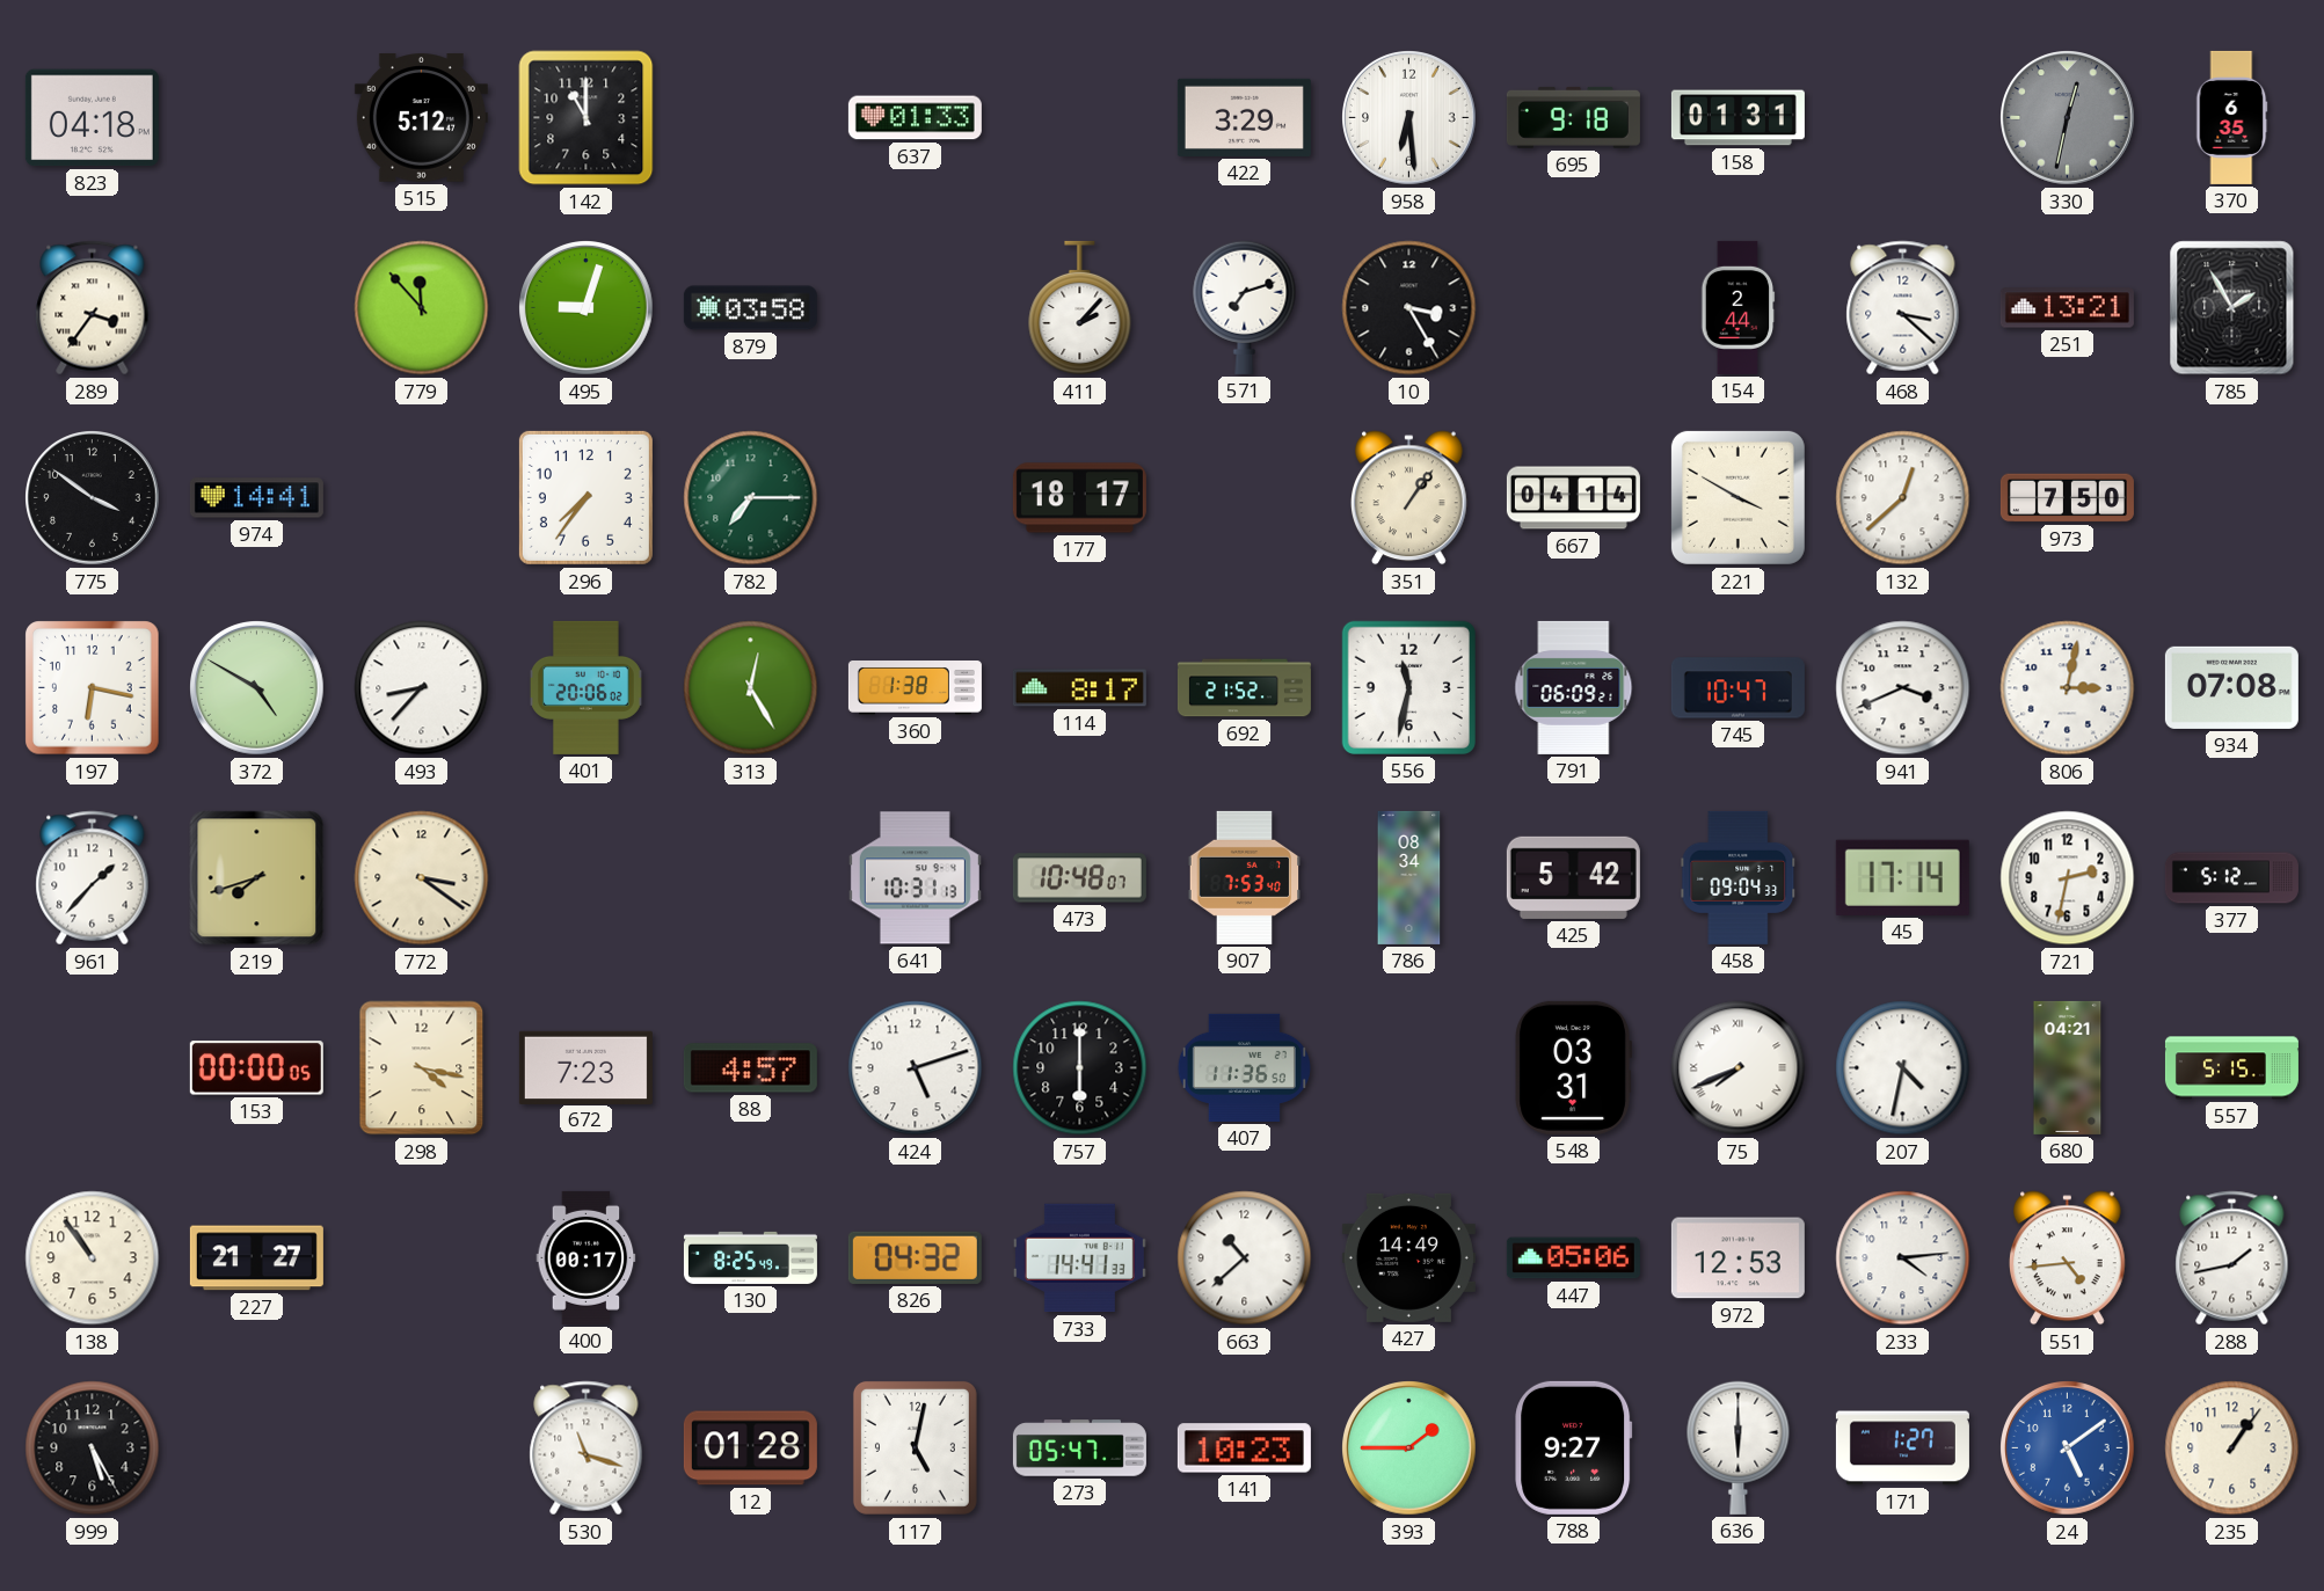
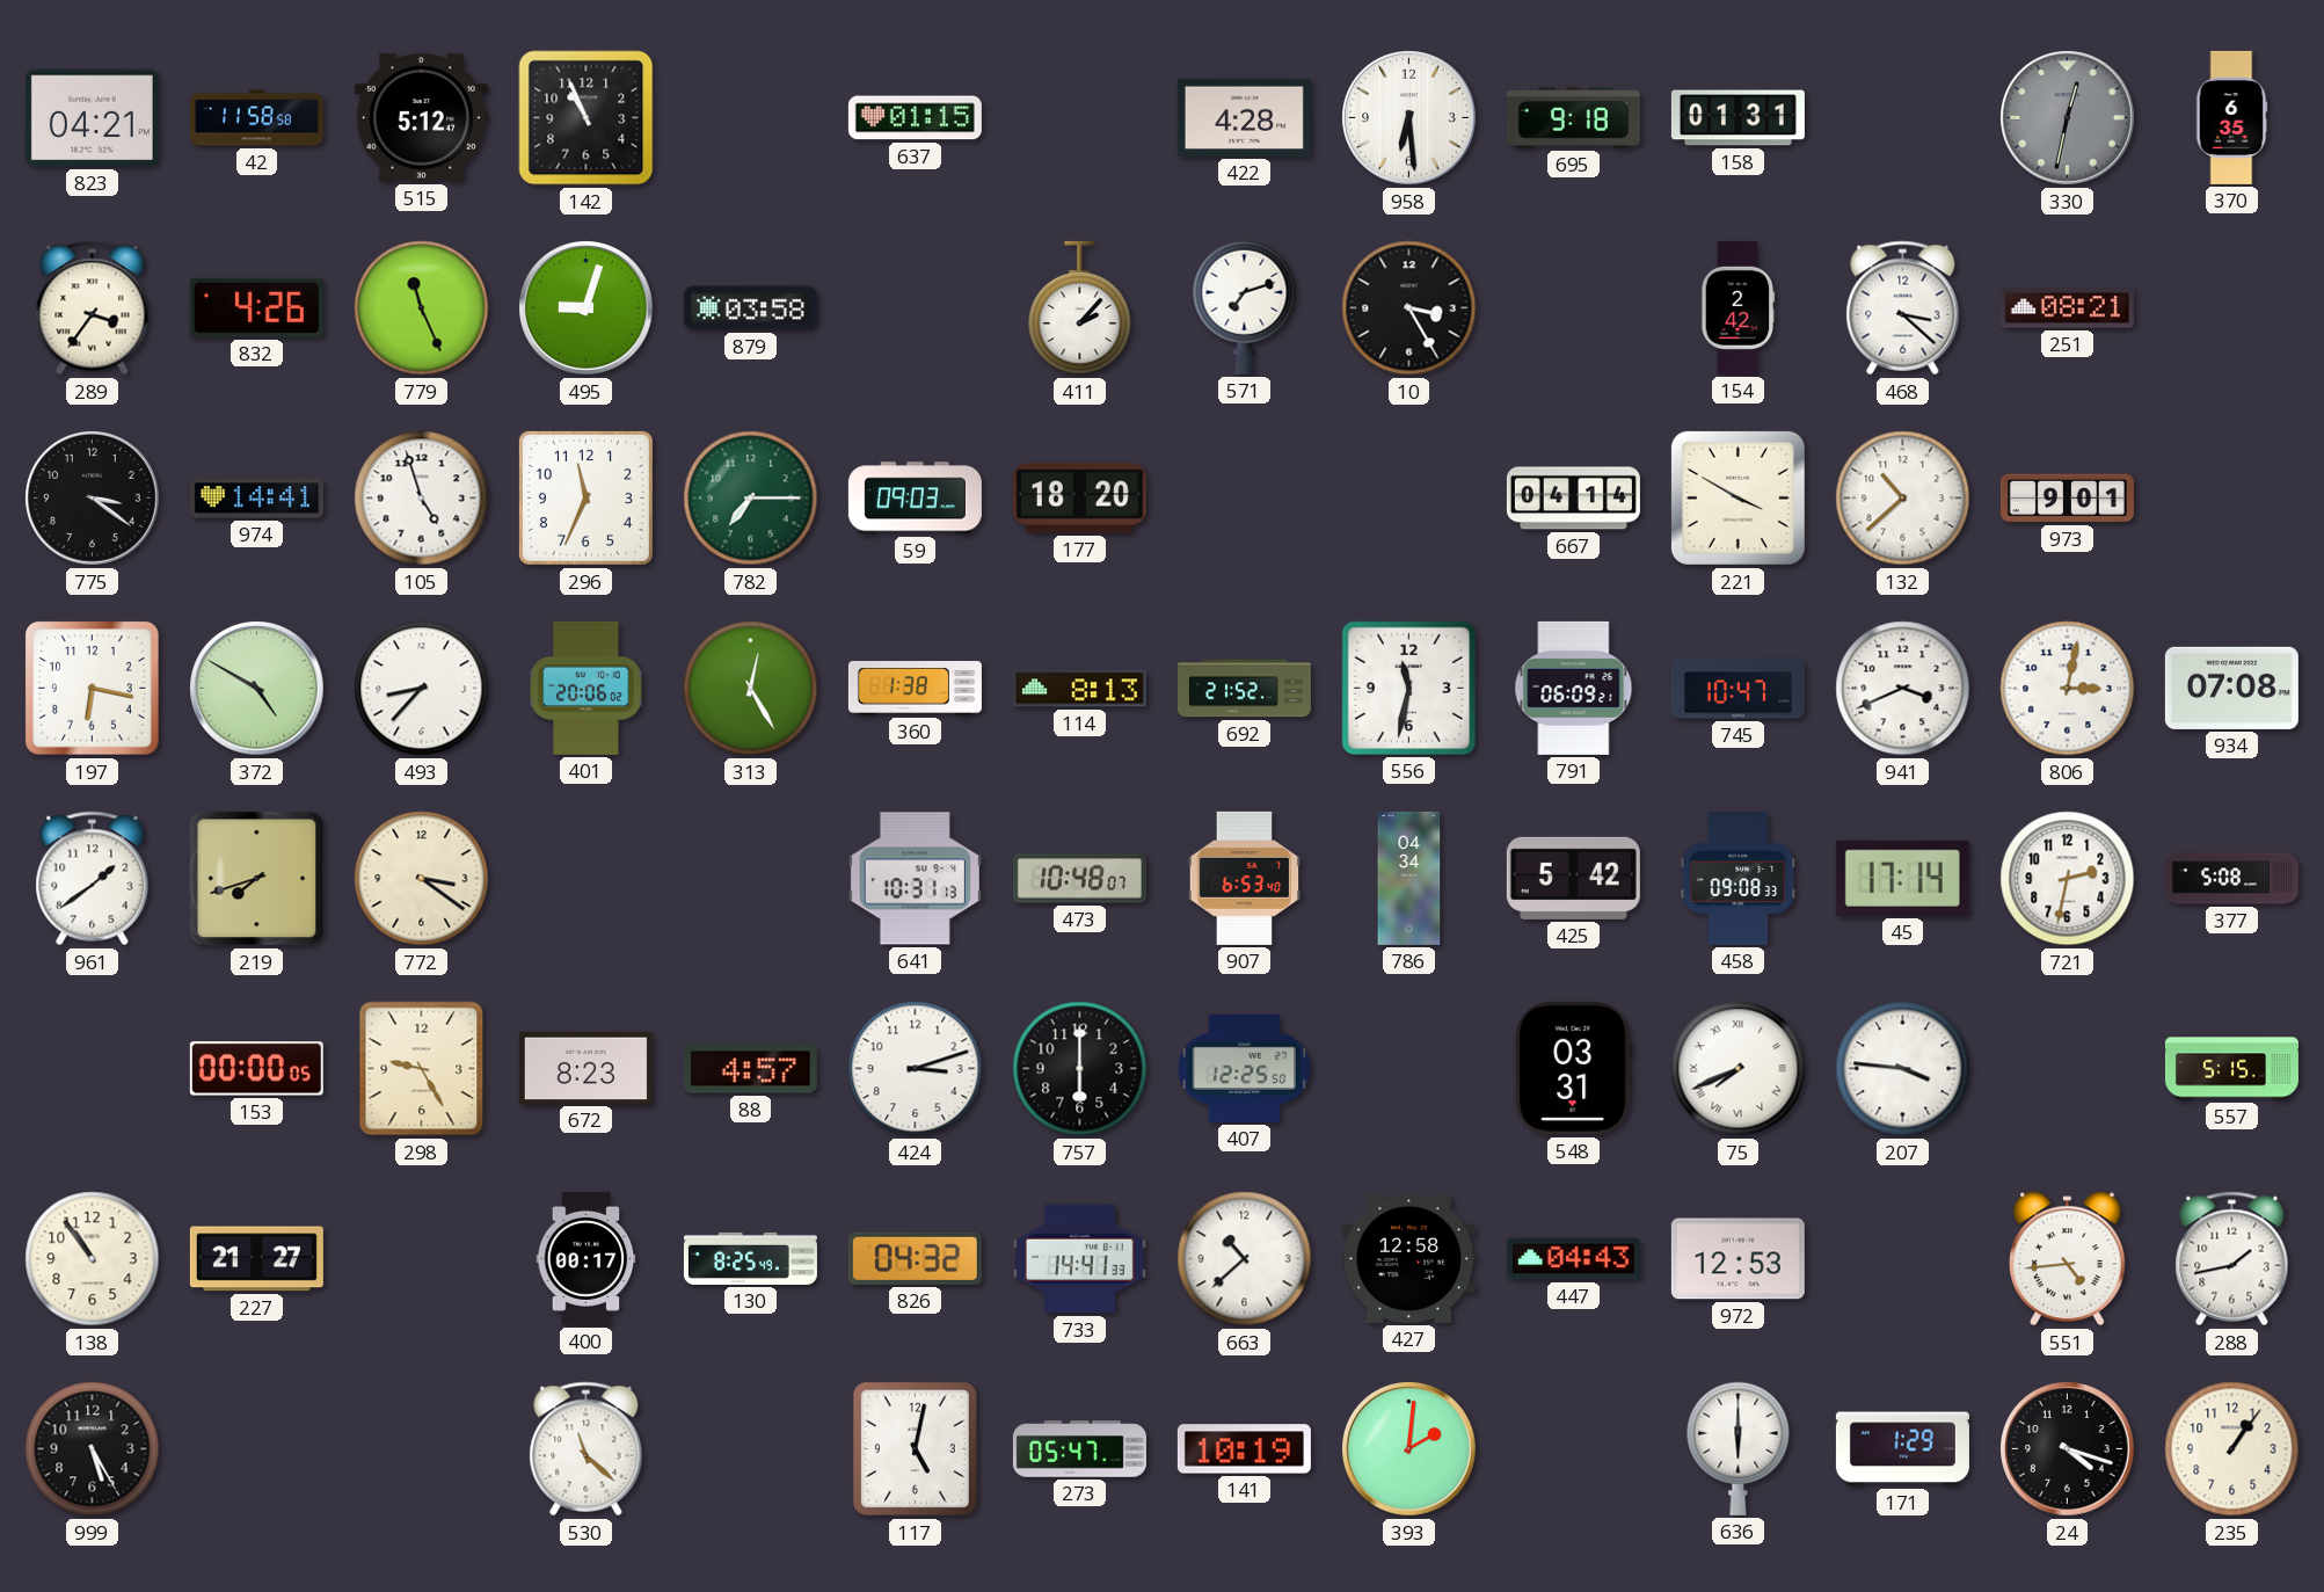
823: 04:18 -> 04:21 (92, 118)
42: none -> 11:58 (256, 118)
142: 11:00 -> 10:56 (587, 118)
637: 01:33 -> 01:15 (915, 118)
422: 3:29 -> 4:28 (1244, 117)
832: none -> 4:26 (256, 307)
779: 11:53 -> 11:26 (422, 308)
154: 2:44 -> 2:42 (1739, 307)
251: 13:21 -> 08:21 (2067, 308)
785: 1:55 -> none (2232, 308)
775: 3:51 -> 3:21 (93, 499)
105: none -> 4:57 (422, 499)
296: 7:36 -> 11:34 (585, 497)
59: none -> 09:03 (915, 499)
177: 18:17 -> 18:20 (1079, 499)
351: 1:06 -> none (1409, 498)
132: 12:38 -> 10:38 (1903, 499)
973: 7:50 -> 9:01 (2067, 499)
114: 8:17 -> 8:13 (1079, 689)
961: 1:37 -> 1:39 (93, 879)
907: 7:53 -> 6:53 (1245, 878)
786: 08:34 -> 04:34 (1409, 878)
458: 09:04 -> 09:08 (1739, 878)
377: 5:12 -> 5:08 (2231, 879)
298: 4:17 -> 9:25 (422, 1069)
672: 7:23 -> 8:23 (585, 1068)
424: 5:12 -> 3:12 (916, 1069)
407: 11:36 -> 12:25 (1244, 1068)
207: 4:32 -> 3:46 (1903, 1069)
680: 04:21 -> none (2068, 1067)
427: 14:49 -> 12:58 (1408, 1258)
447: 05:06 -> 04:43 (1573, 1259)
233: 4:14 -> none (1903, 1258)
530: 11:18 -> 11:22 (587, 1449)
12: 01:28 -> none (750, 1448)
141: 10:23 -> 10:19 (1244, 1449)
393: 1:45 -> 2:01 (1409, 1449)
788: 9:27 -> none (1574, 1447)
171: 1:27 -> 1:29 (1902, 1449)
24: 5:09 -> 4:18 (2068, 1449)
24 dial: blue -> black (2068, 1449)
